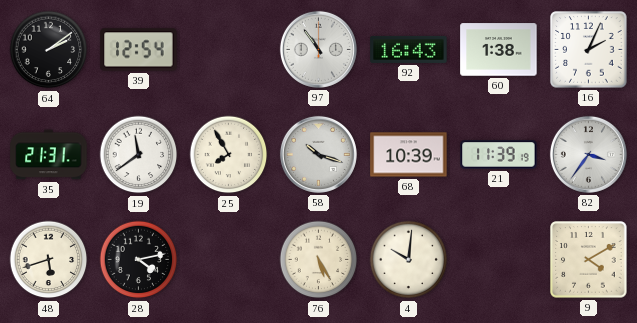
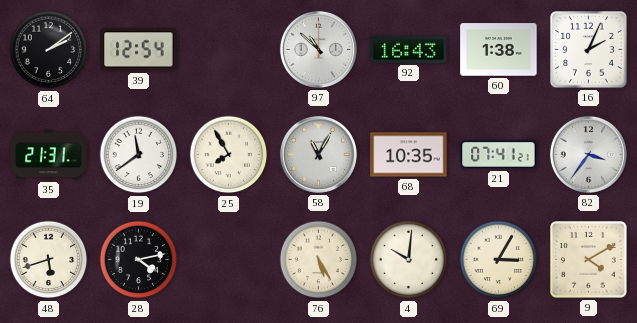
97: 10:54 -> 10:52 (318, 49)
58: 10:18 -> 11:05 (318, 154)
68: 10:39 -> 10:35 (409, 155)
21: 11:39 -> 07:41 (499, 155)
69: none -> 3:05 (499, 260)
